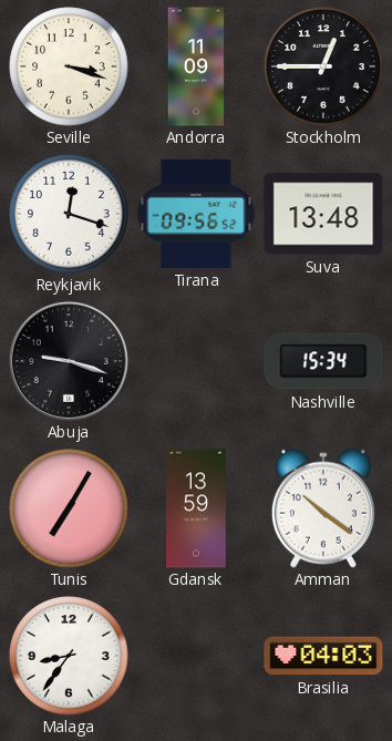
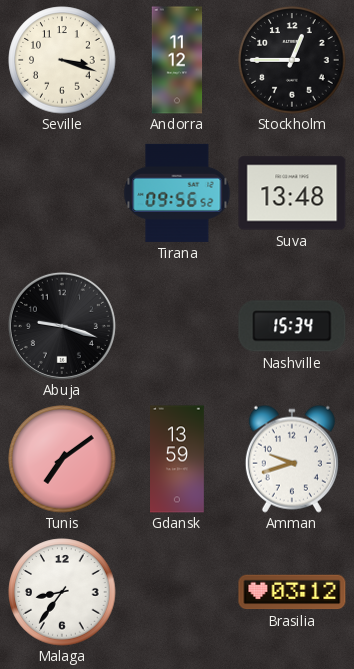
Andorra: 11:09 -> 11:12 (177, 60)
Reykjavik: 12:18 -> none (69, 214)
Tunis: 7:05 -> 7:09 (62, 459)
Amman: 10:21 -> 9:42 (292, 459)
Brasilia: 04:03 -> 03:12 (292, 592)
